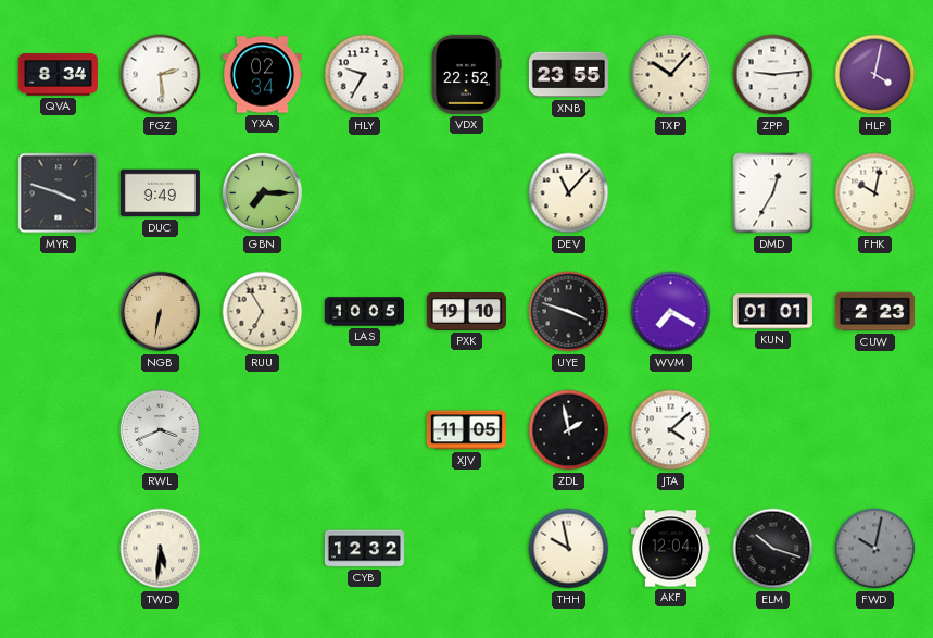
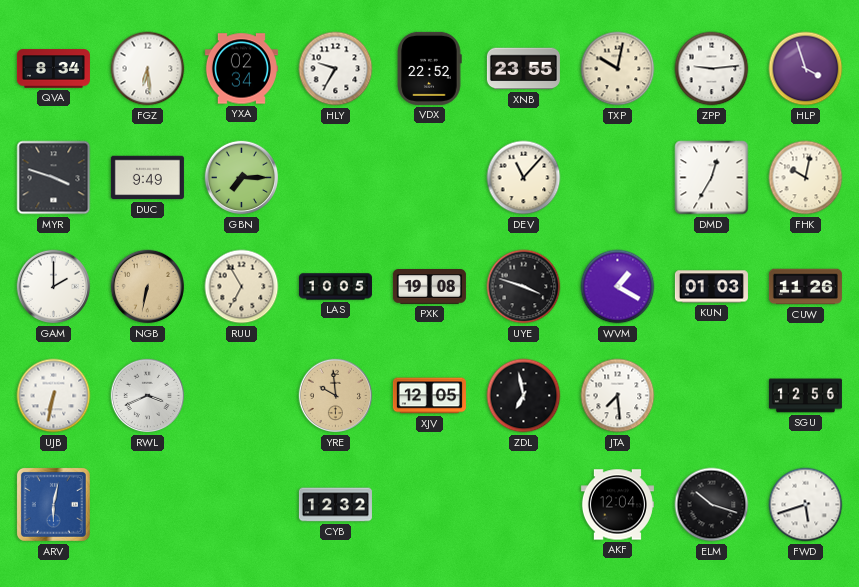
FGZ: 2:29 -> 6:29 (148, 69)
TXP: 10:07 -> 10:02 (618, 69)
HLP: 4:02 -> 3:57 (806, 69)
GAM: none -> 2:00 (54, 287)
PXK: 19:10 -> 19:08 (429, 287)
WVM: 7:20 -> 1:20 (618, 287)
KUN: 01:01 -> 01:03 (711, 287)
CUW: 2:23 -> 11:26 (805, 287)
UJB: none -> 6:32 (54, 396)
YRE: none -> 9:59 (336, 396)
XJV: 11:05 -> 12:05 (429, 396)
ZDL: 1:58 -> 6:58 (524, 396)
JTA: 4:08 -> 7:29 (618, 396)
SGU: none -> 12:56 (805, 396)
ARV: none -> 6:02 (53, 504)
TWD: 5:31 -> none (161, 549)
THH: 9:58 -> none (569, 549)
FWD: 10:02 -> 5:42 (806, 505)
FWD dial: grey -> white (806, 505)
